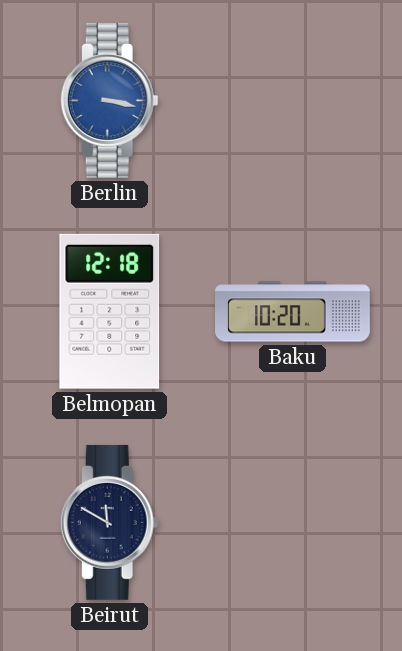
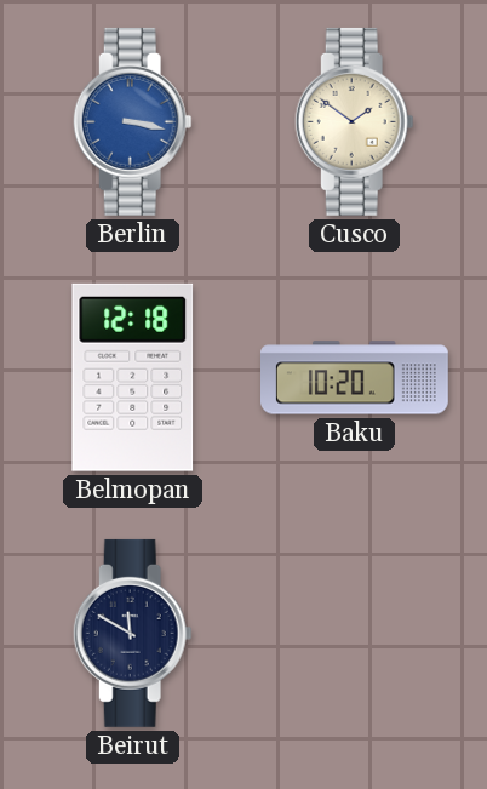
Cusco: none -> 1:51 (354, 121)
